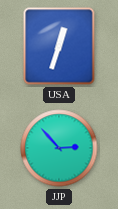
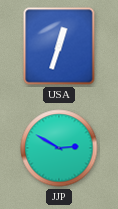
JJP: 2:53 -> 2:50 (59, 148)
